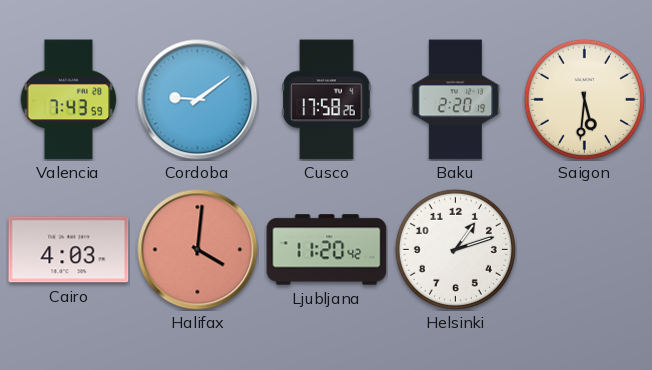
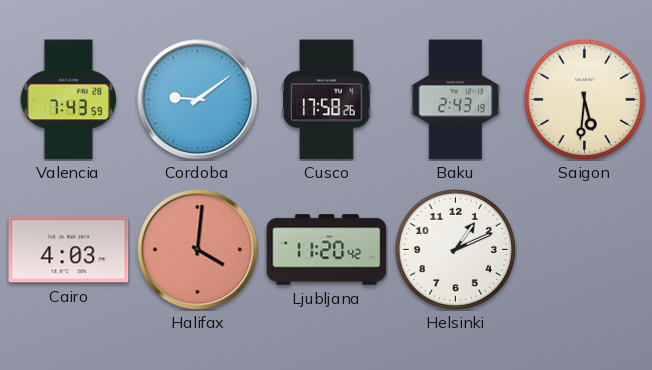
Baku: 2:20 -> 2:43 (456, 100)
Helsinki: 1:12 -> 1:11 (455, 249)
